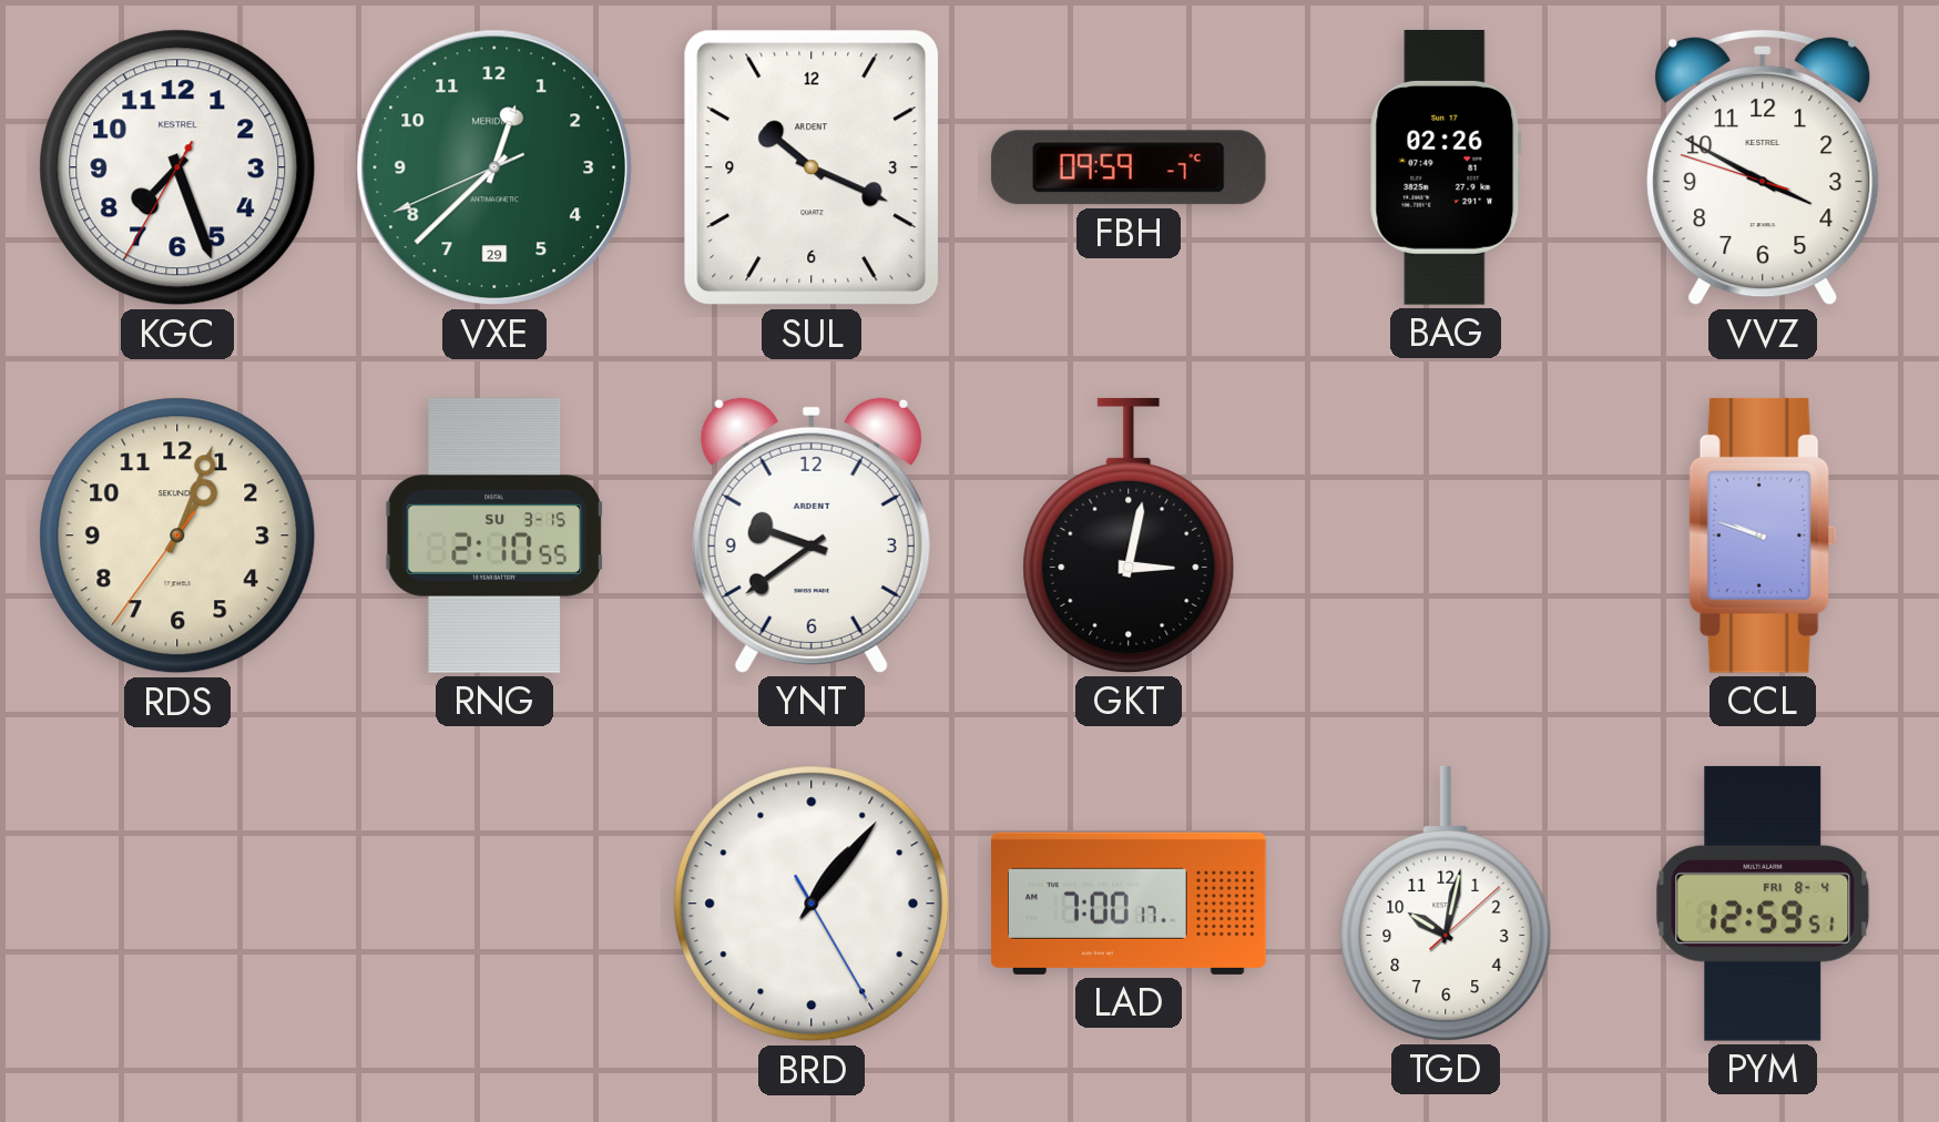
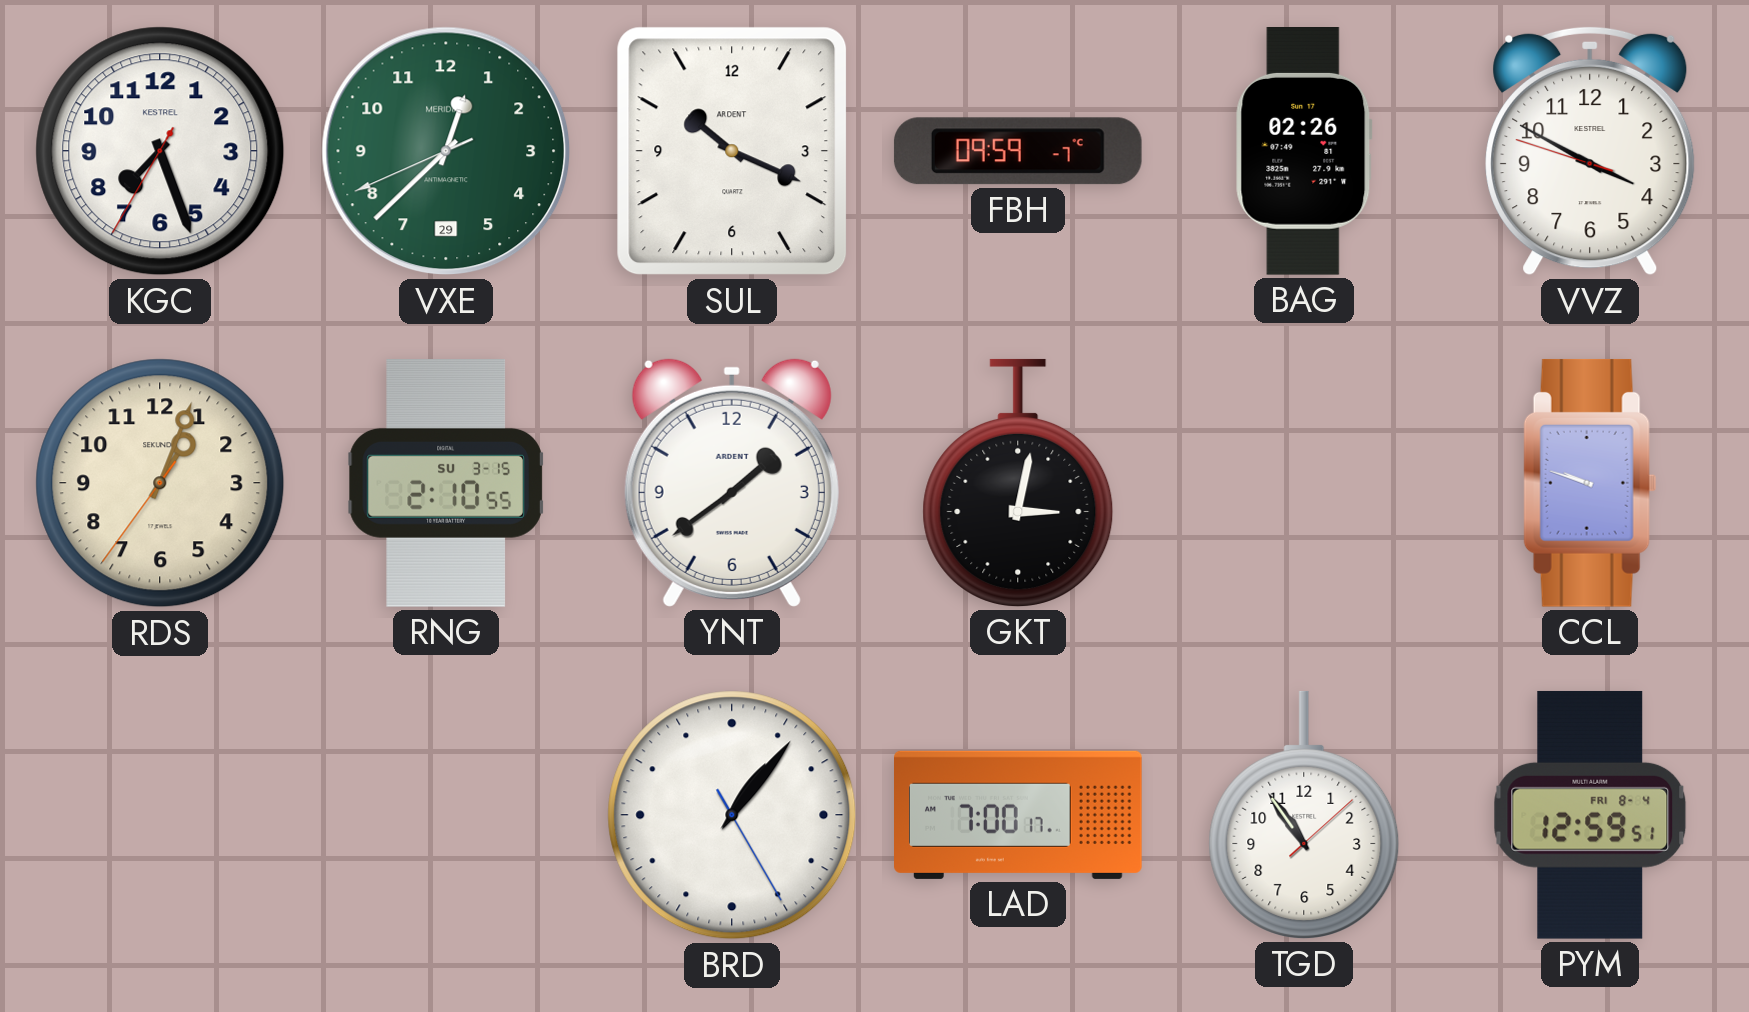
YNT: 9:39 -> 1:39 (732, 483)
TGD: 10:02 -> 10:54 (1304, 815)
